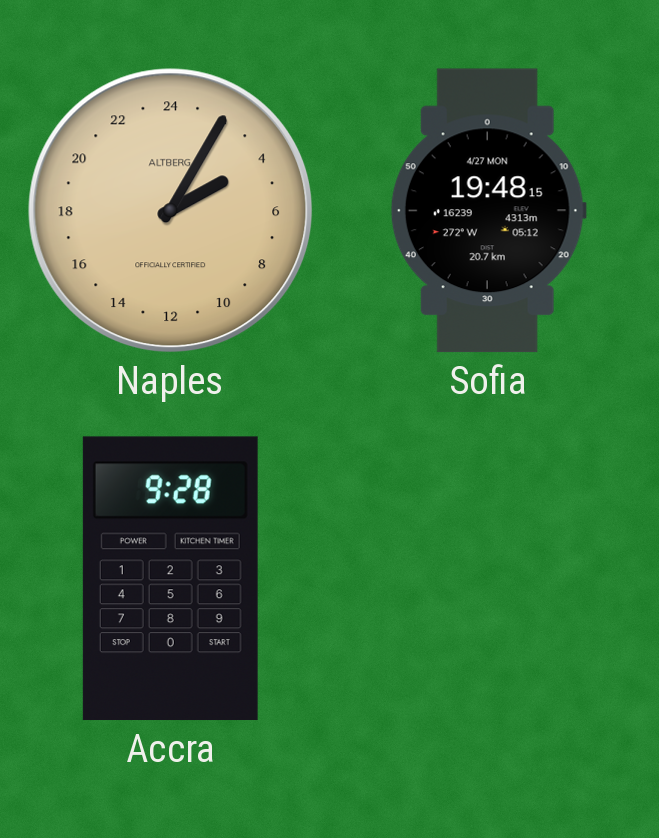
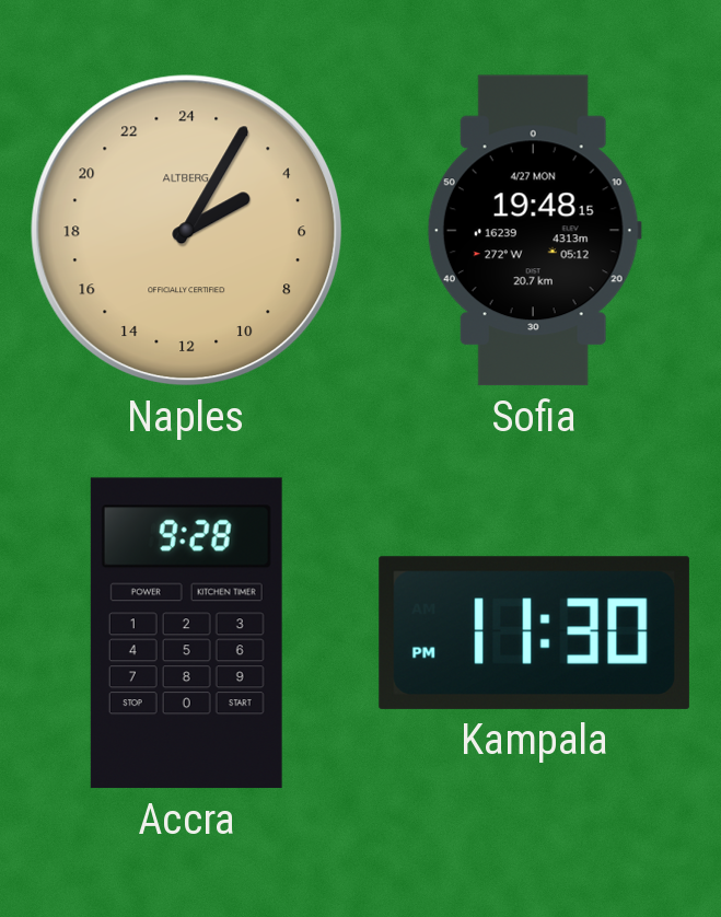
Kampala: none -> 11:30 (534, 632)
